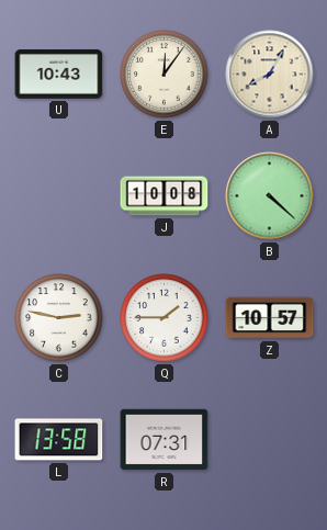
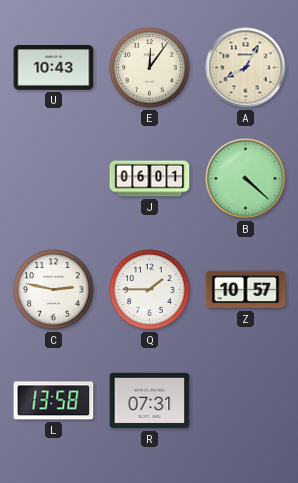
J: 10:08 -> 06:01 (150, 179)
